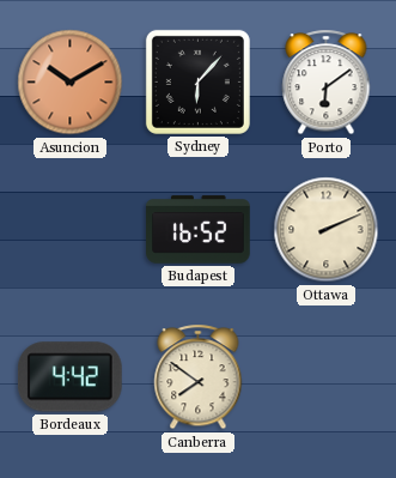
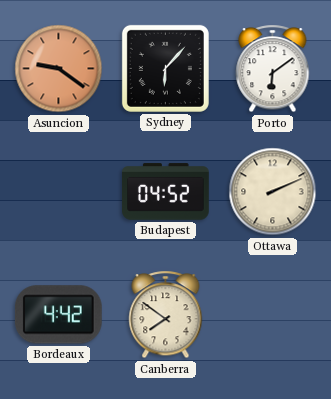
Asuncion: 10:10 -> 9:21 (59, 69)
Budapest: 16:52 -> 04:52 (166, 192)
